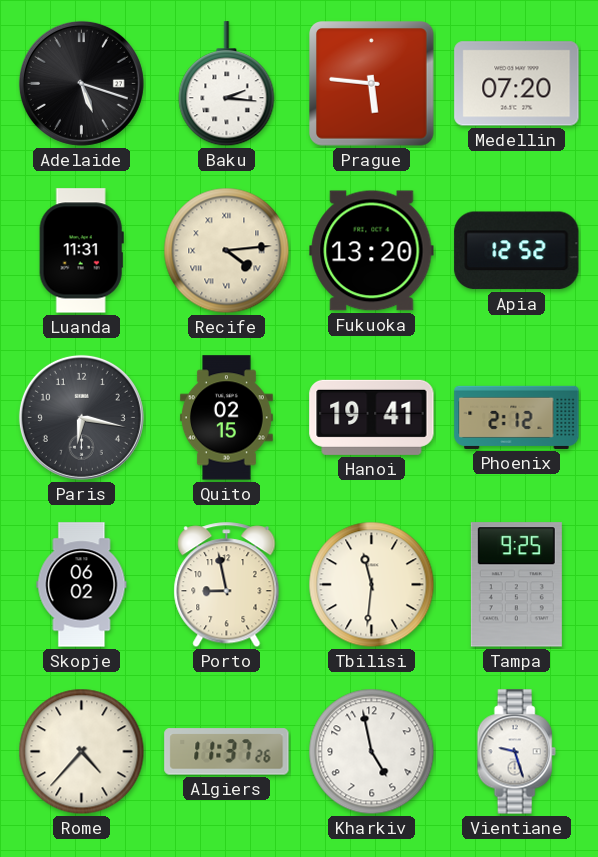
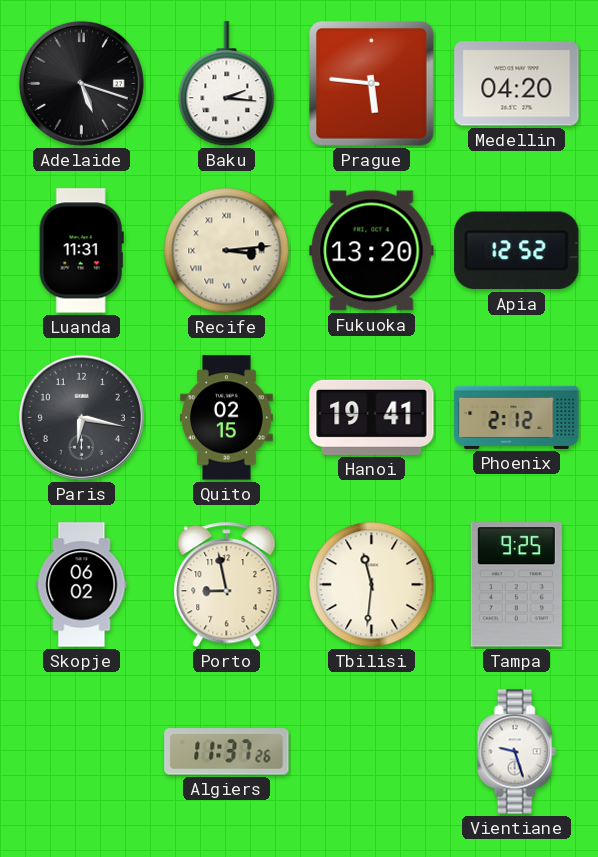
Medellin: 07:20 -> 04:20 (517, 84)
Recife: 4:14 -> 3:14 (227, 251)
Rome: 4:37 -> none (82, 752)
Kharkiv: 4:58 -> none (372, 752)
